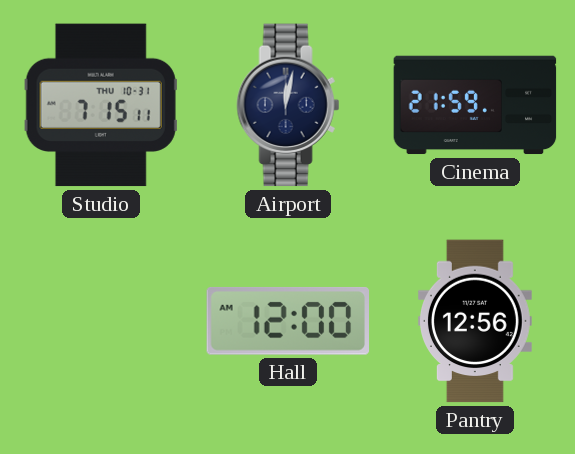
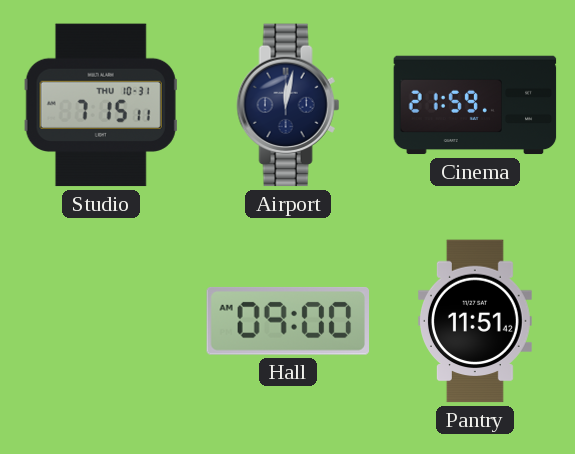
Hall: 12:00 -> 09:00 (288, 321)
Pantry: 12:56 -> 11:51 (475, 321)
